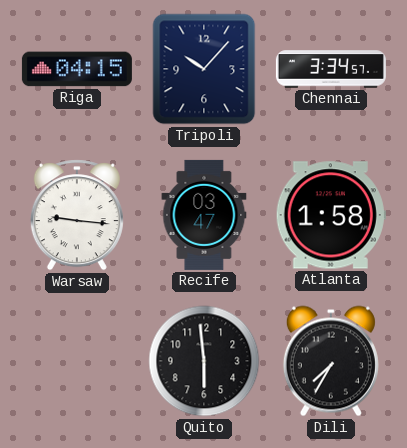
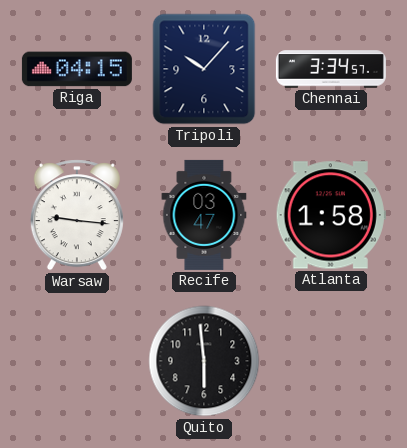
Dili: 7:35 -> none (331, 361)
